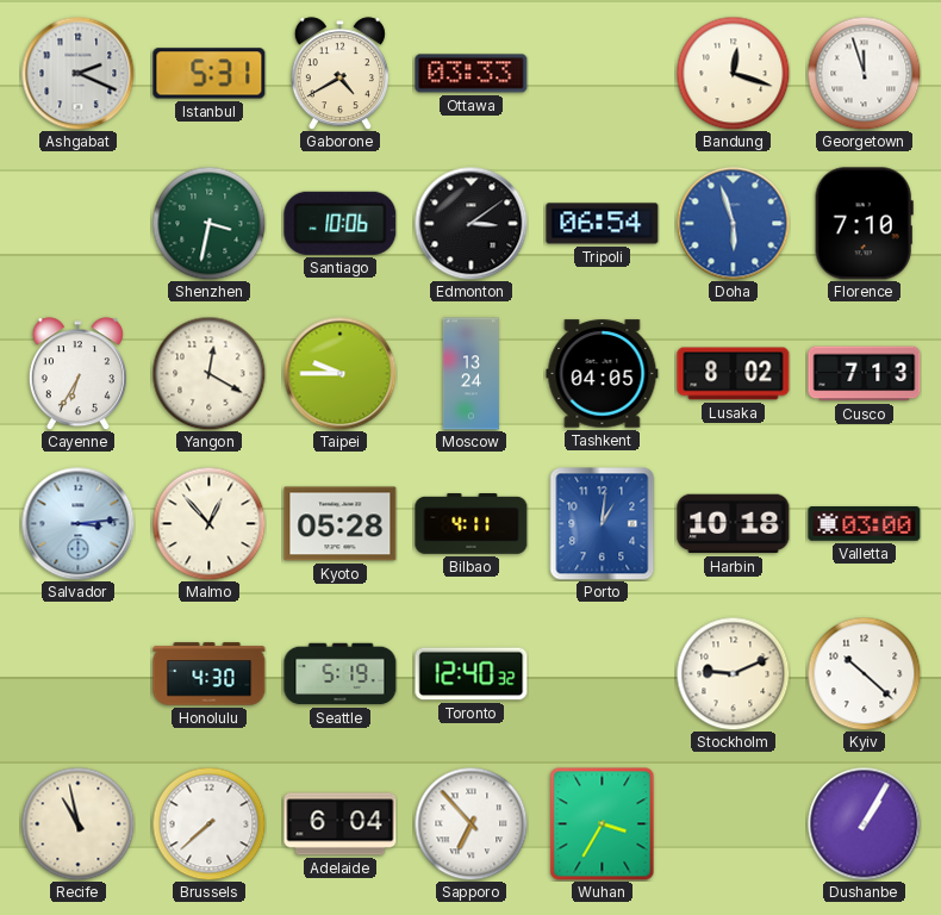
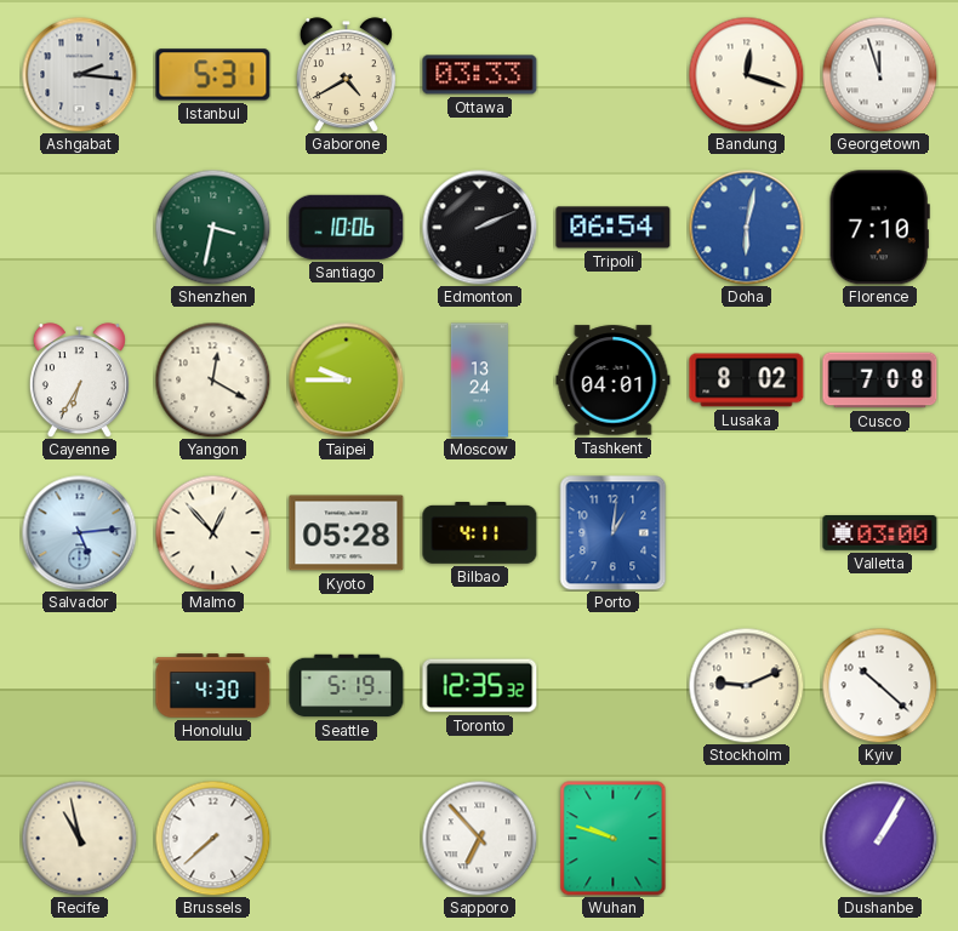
Ashgabat: 2:19 -> 2:16 (79, 74)
Edmonton: 3:09 -> 2:11 (479, 227)
Doha: 5:57 -> 6:02 (746, 227)
Tashkent: 04:05 -> 04:01 (614, 381)
Cusco: 7:13 -> 7:08 (880, 381)
Salvador: 3:14 -> 5:14 (79, 532)
Harbin: 10:18 -> none (734, 524)
Toronto: 12:40 -> 12:35 (480, 686)
Adelaide: 6:04 -> none (341, 824)
Wuhan: 3:35 -> 9:48 (614, 839)
